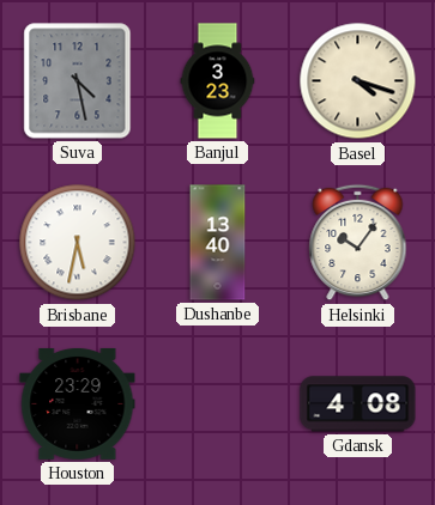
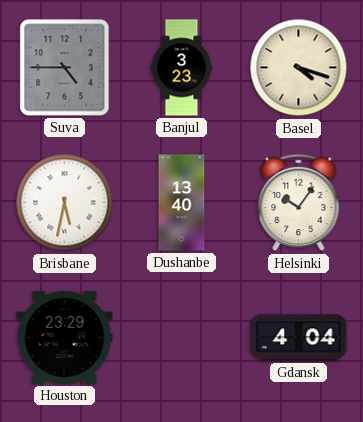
Suva: 4:28 -> 4:45 (65, 68)
Gdansk: 4:08 -> 4:04 (299, 338)
